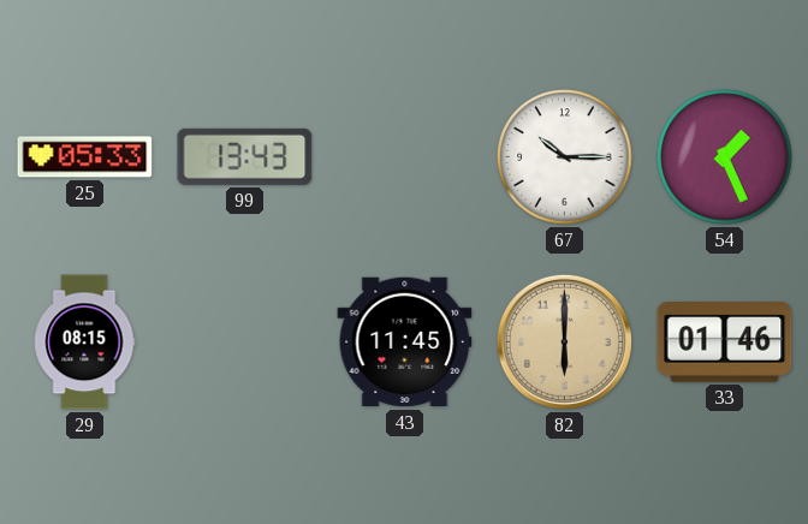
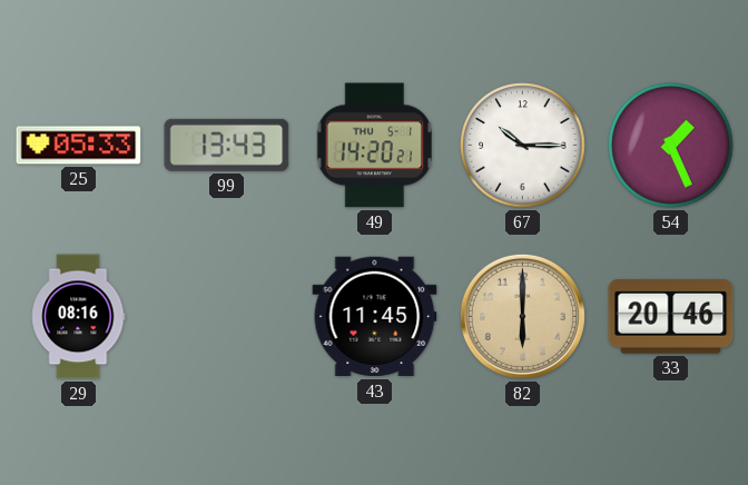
49: none -> 14:20 (374, 146)
29: 08:15 -> 08:16 (79, 317)
33: 01:46 -> 20:46 (671, 317)
